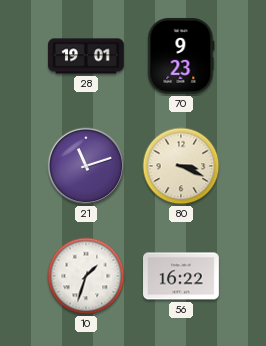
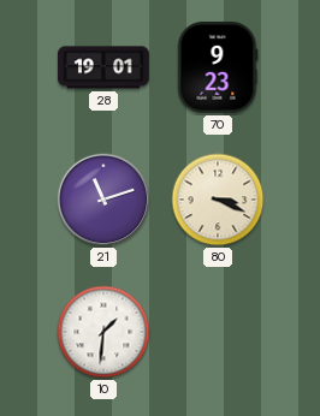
10: 1:33 -> 1:31 (103, 332)
56: 16:22 -> none (182, 276)
